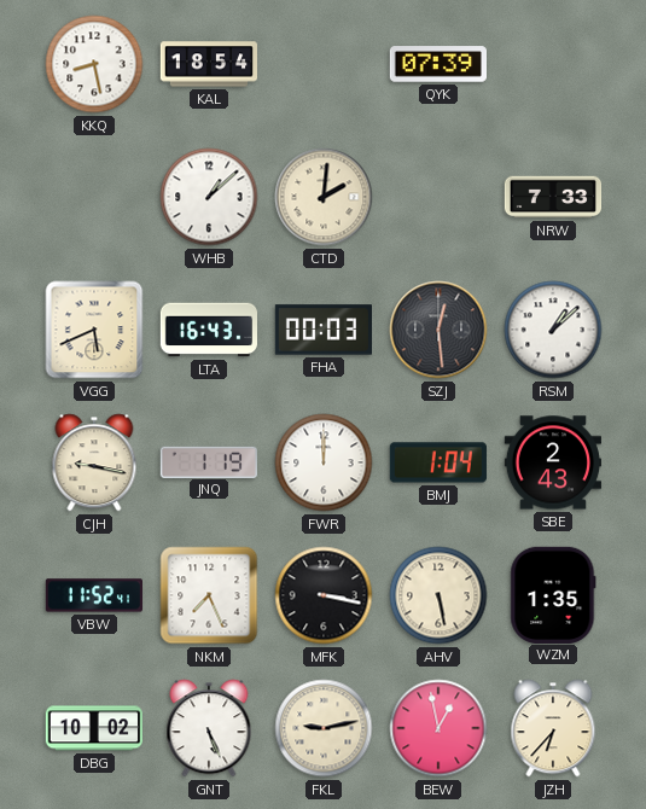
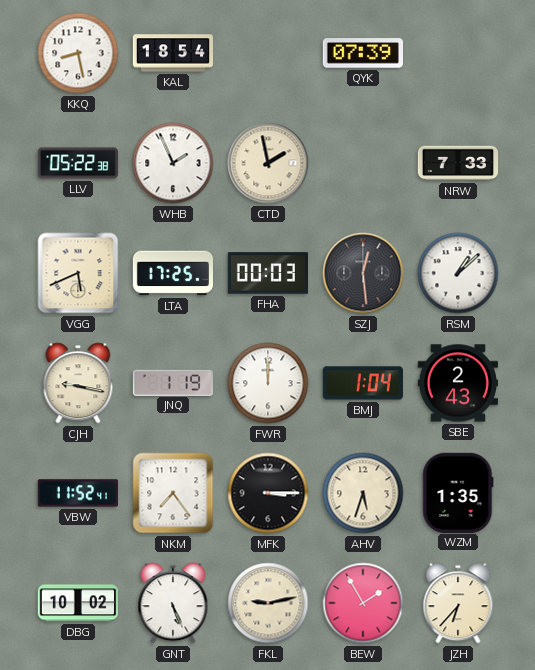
LLV: none -> 05:22 (77, 163)
WHB: 1:08 -> 1:56 (173, 163)
CTD: 2:01 -> 1:58 (268, 163)
LTA: 16:43 -> 17:25 (173, 273)
NKM: 7:26 -> 7:24 (173, 493)
MFK: 3:17 -> 3:15 (268, 493)
AHV: 5:28 -> 5:33 (363, 493)
BEW: 12:58 -> 1:55 (363, 603)
